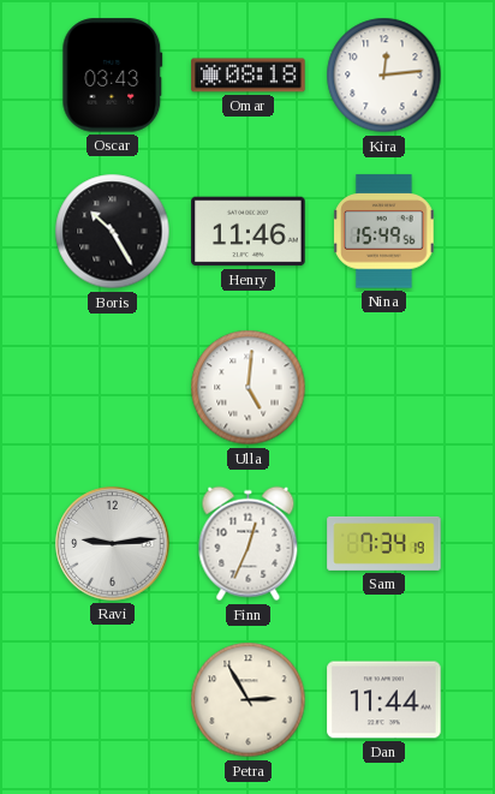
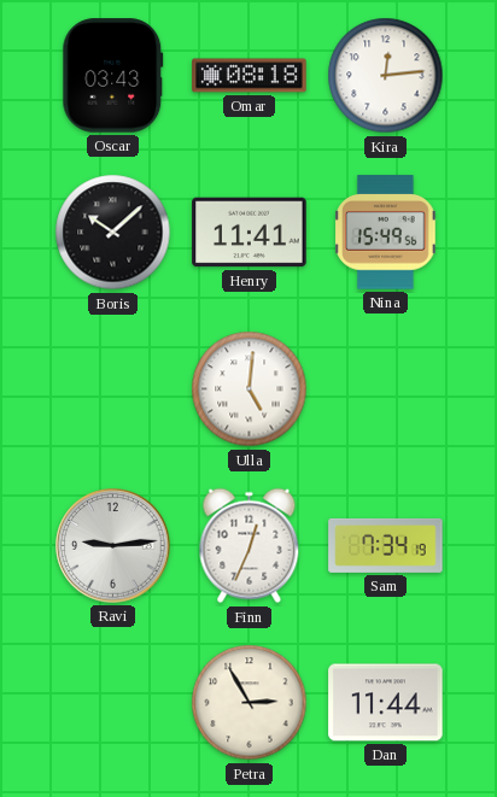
Boris: 10:25 -> 10:08 (113, 233)
Henry: 11:46 -> 11:41 (250, 233)
